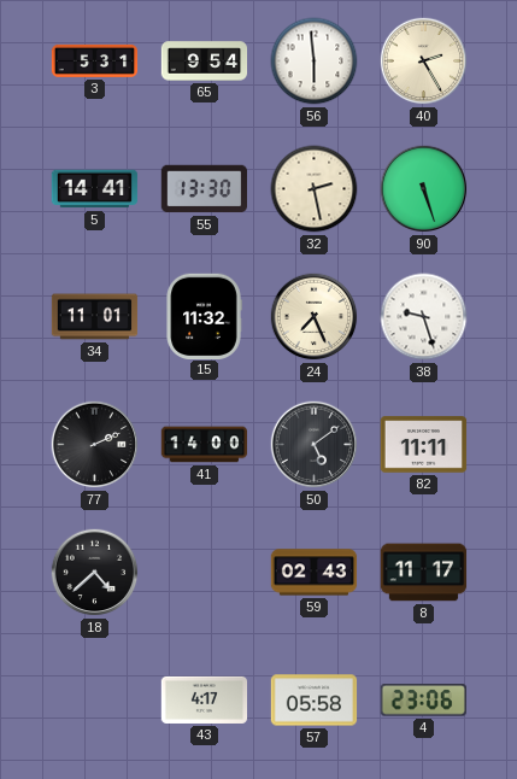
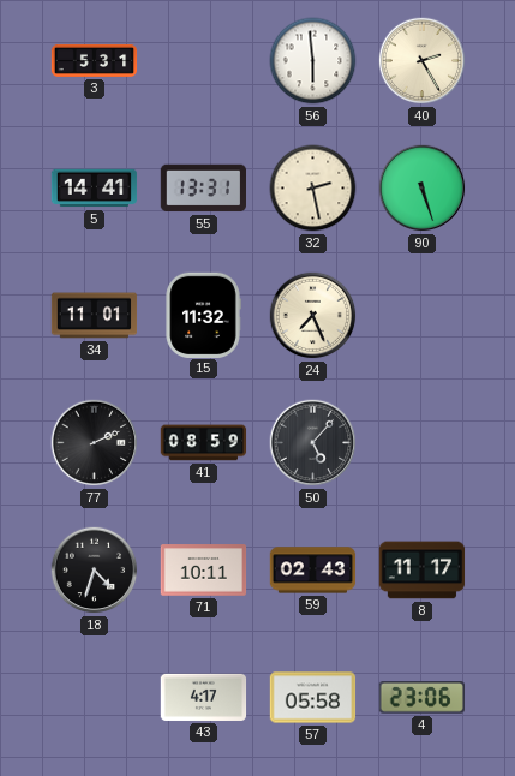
65: 9:54 -> none (205, 61)
55: 13:30 -> 13:31 (203, 189)
38: 9:27 -> none (424, 317)
41: 14:00 -> 08:59 (204, 443)
50: 5:09 -> 5:07 (313, 443)
82: 11:11 -> none (424, 445)
18: 4:38 -> 4:33 (95, 571)
71: none -> 10:11 (204, 571)
